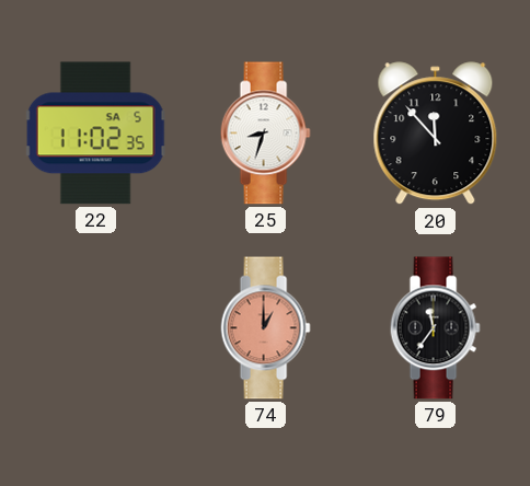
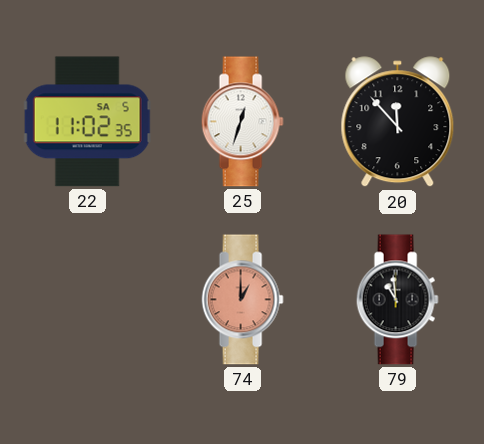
25: 8:33 -> 12:33 (242, 122)
79: 11:36 -> 10:59 (397, 300)
